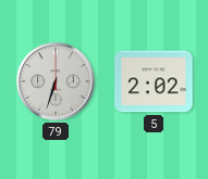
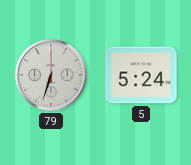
5: 2:02 -> 5:24 (141, 75)
